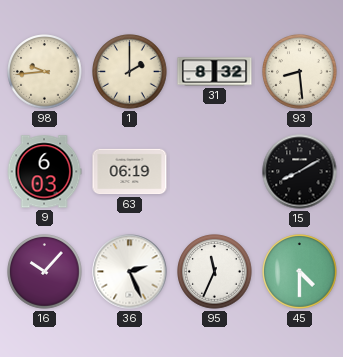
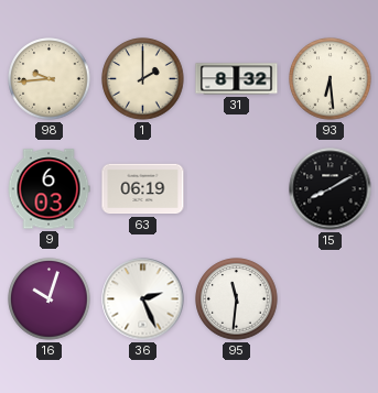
93: 8:29 -> 6:29 (331, 79)
16: 10:07 -> 10:03 (50, 299)
95: 11:34 -> 11:31 (237, 299)
45: 4:30 -> none (300, 272)
